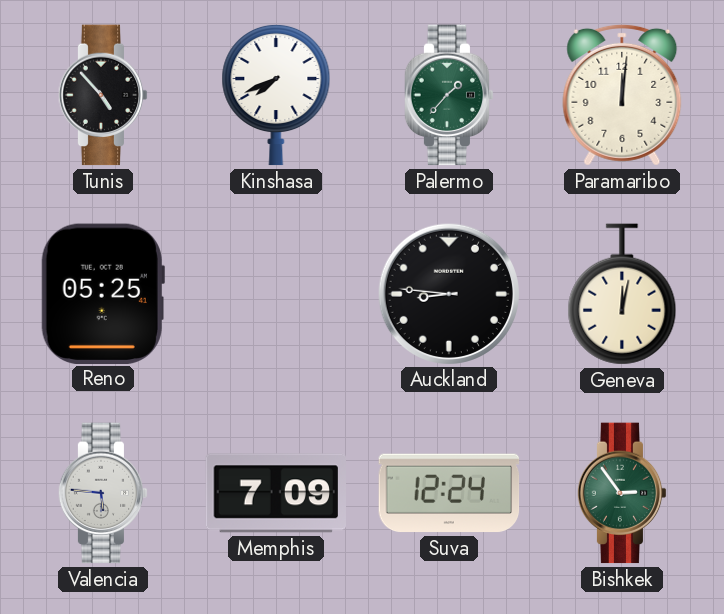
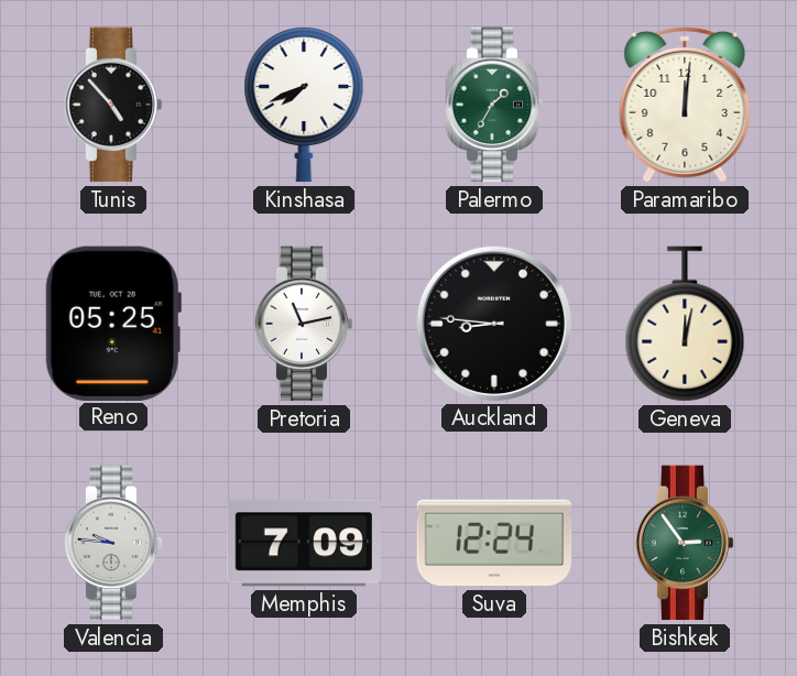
Palermo: 1:37 -> 1:35 (494, 105)
Pretoria: none -> 11:13 (304, 324)
Valencia: 5:46 -> 9:46 (113, 543)
